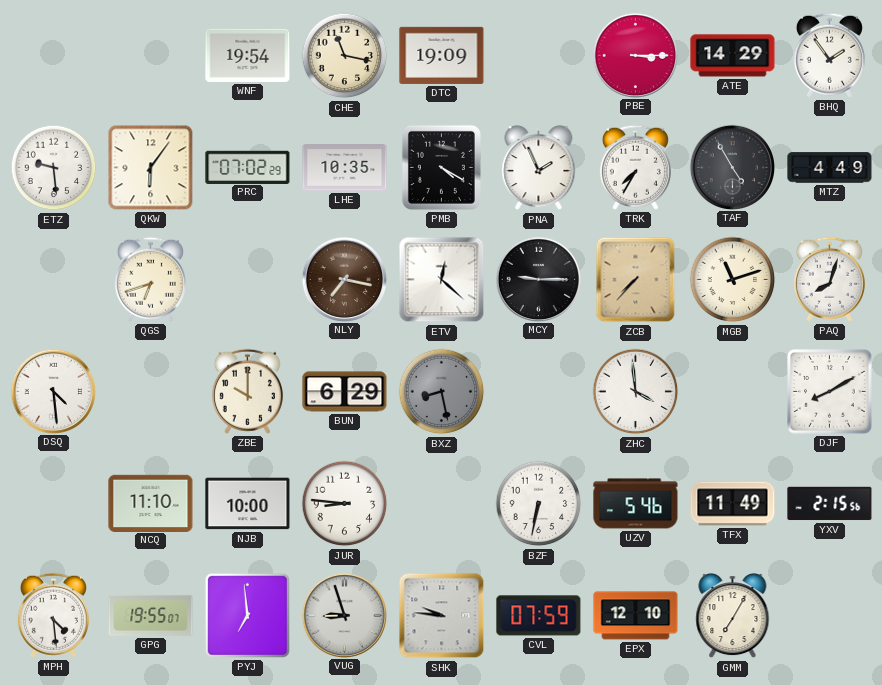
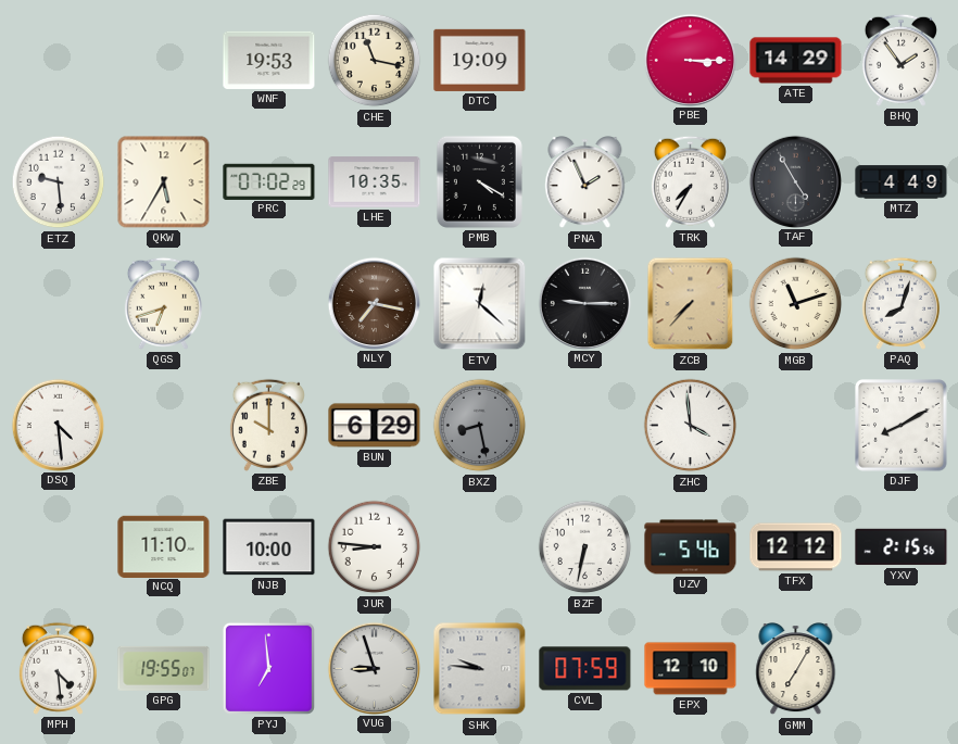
WNF: 19:54 -> 19:53 (269, 60)
QKW: 6:06 -> 5:35 (164, 182)
TFX: 11:49 -> 12:12 (796, 547)
